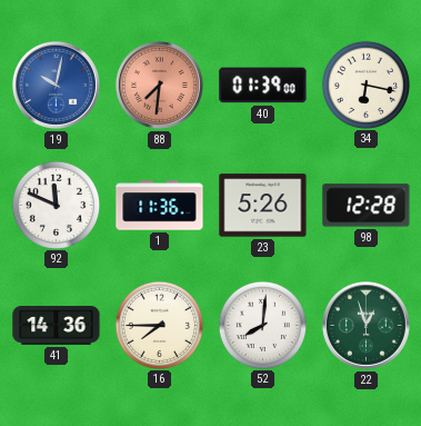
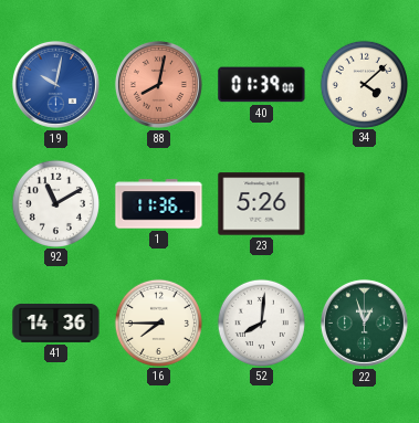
88: 7:31 -> 8:02 (158, 84)
34: 6:17 -> 4:08 (364, 84)
92: 11:49 -> 11:10 (55, 203)
98: 12:28 -> none (367, 206)
